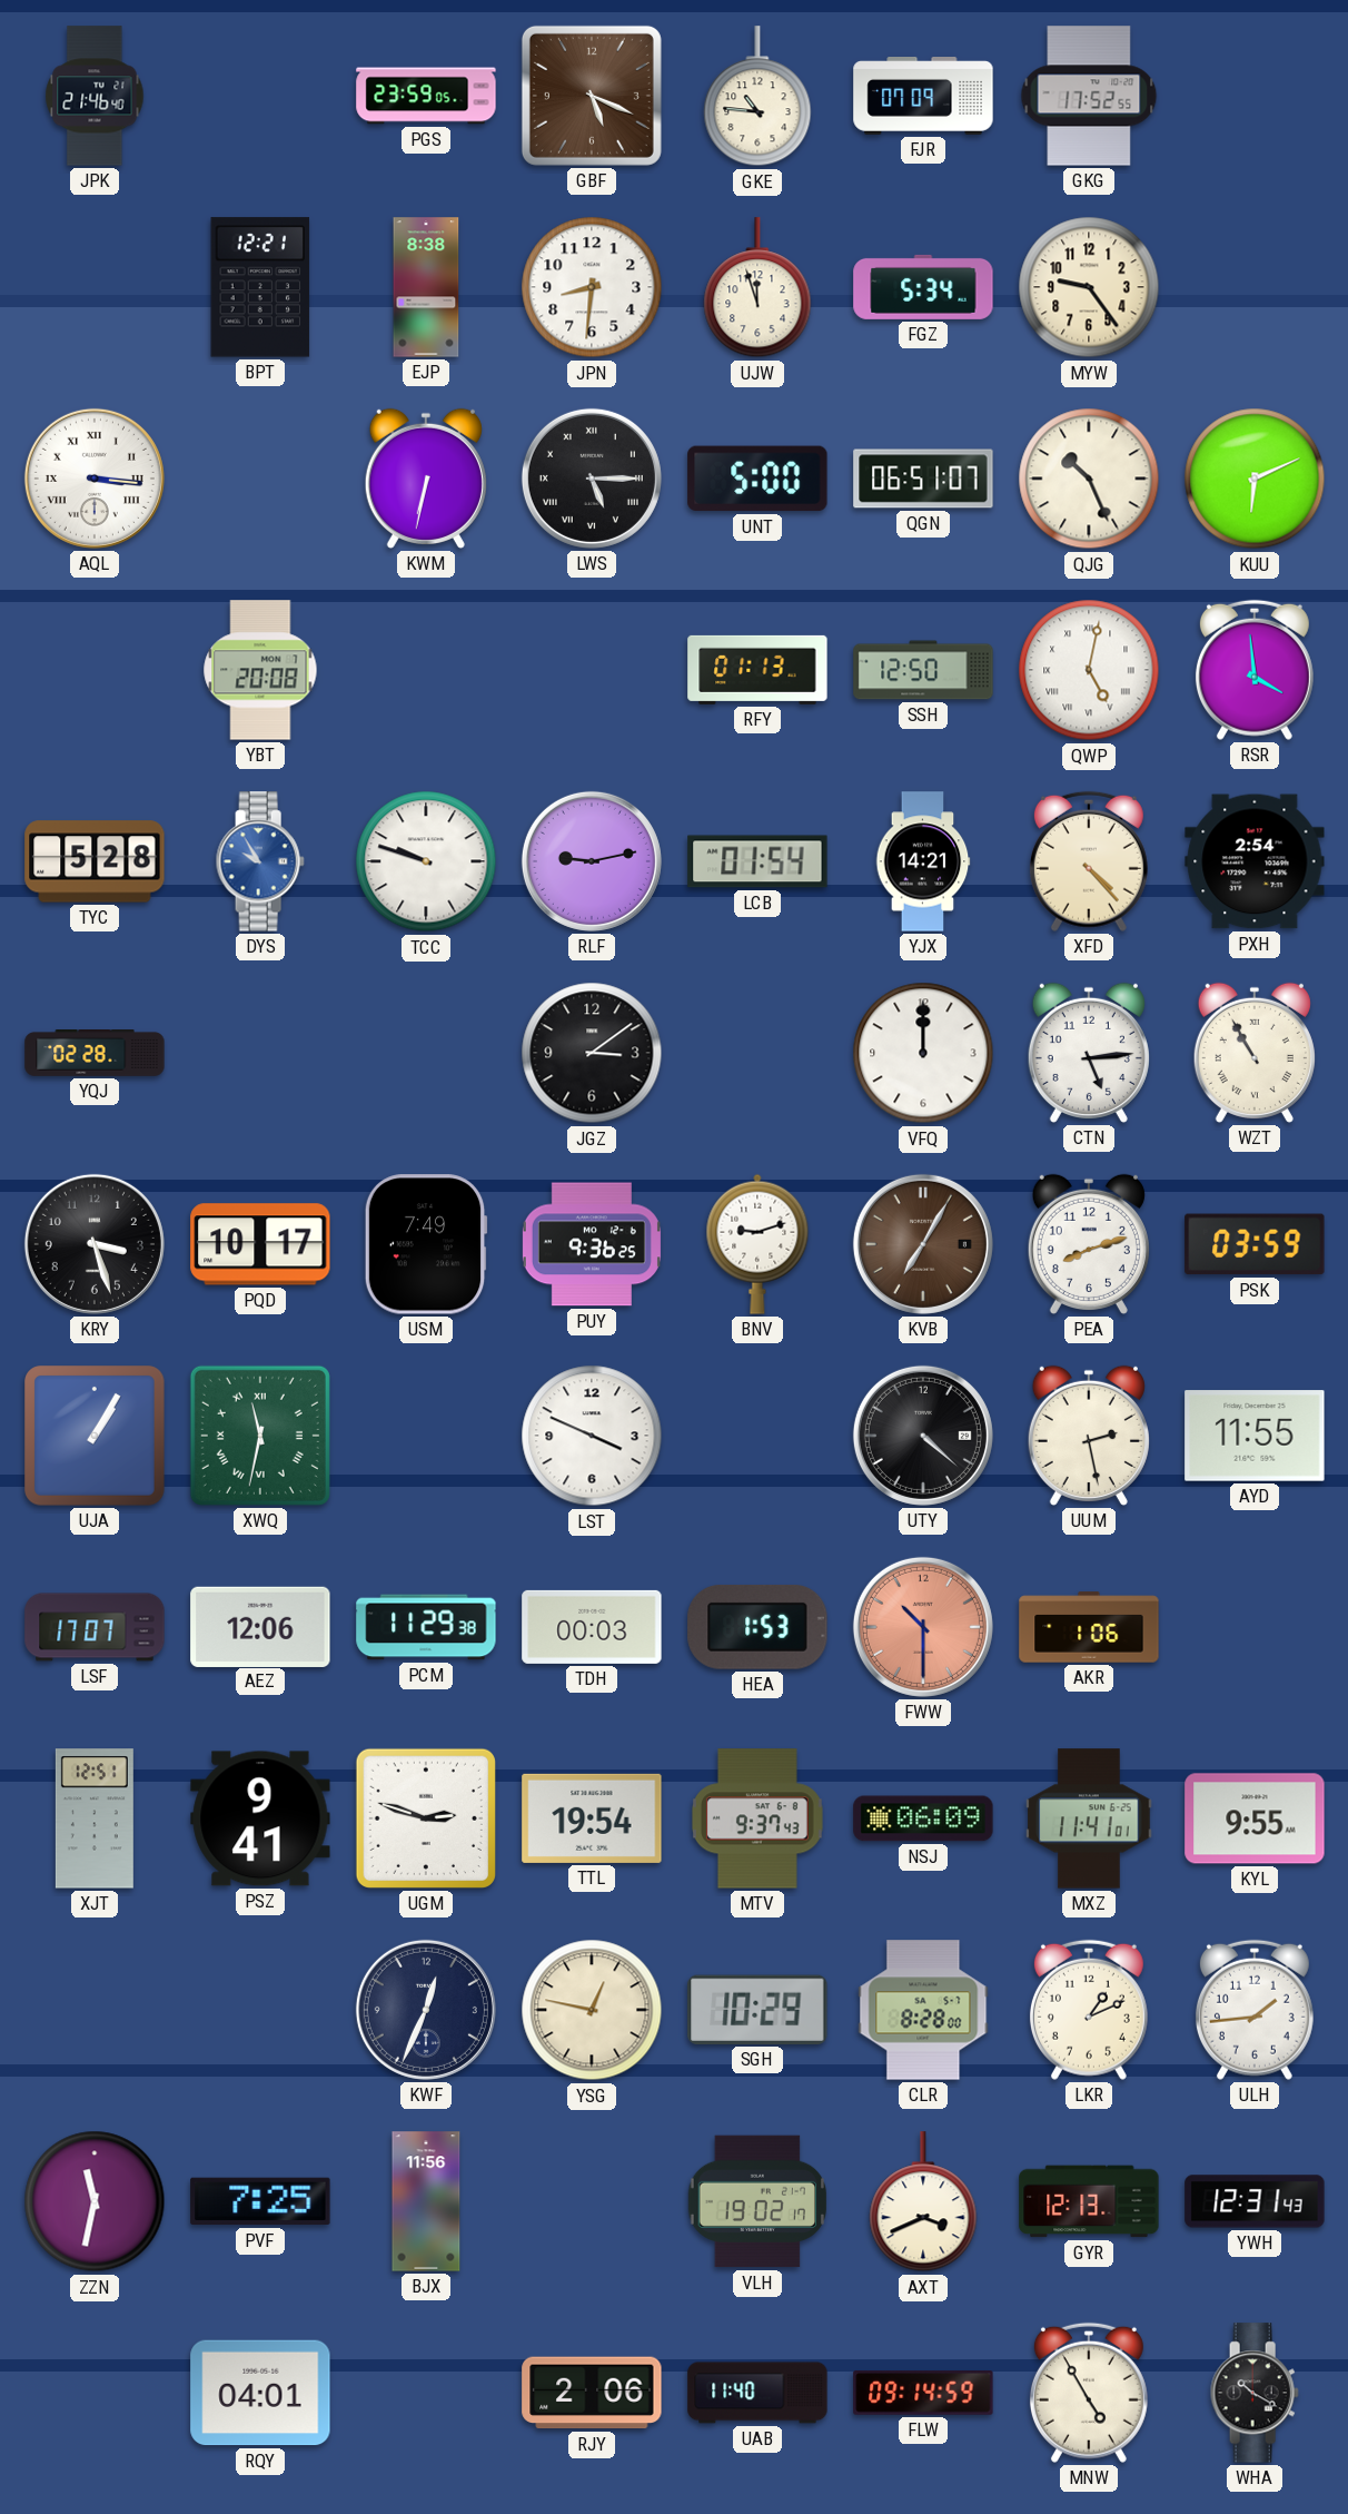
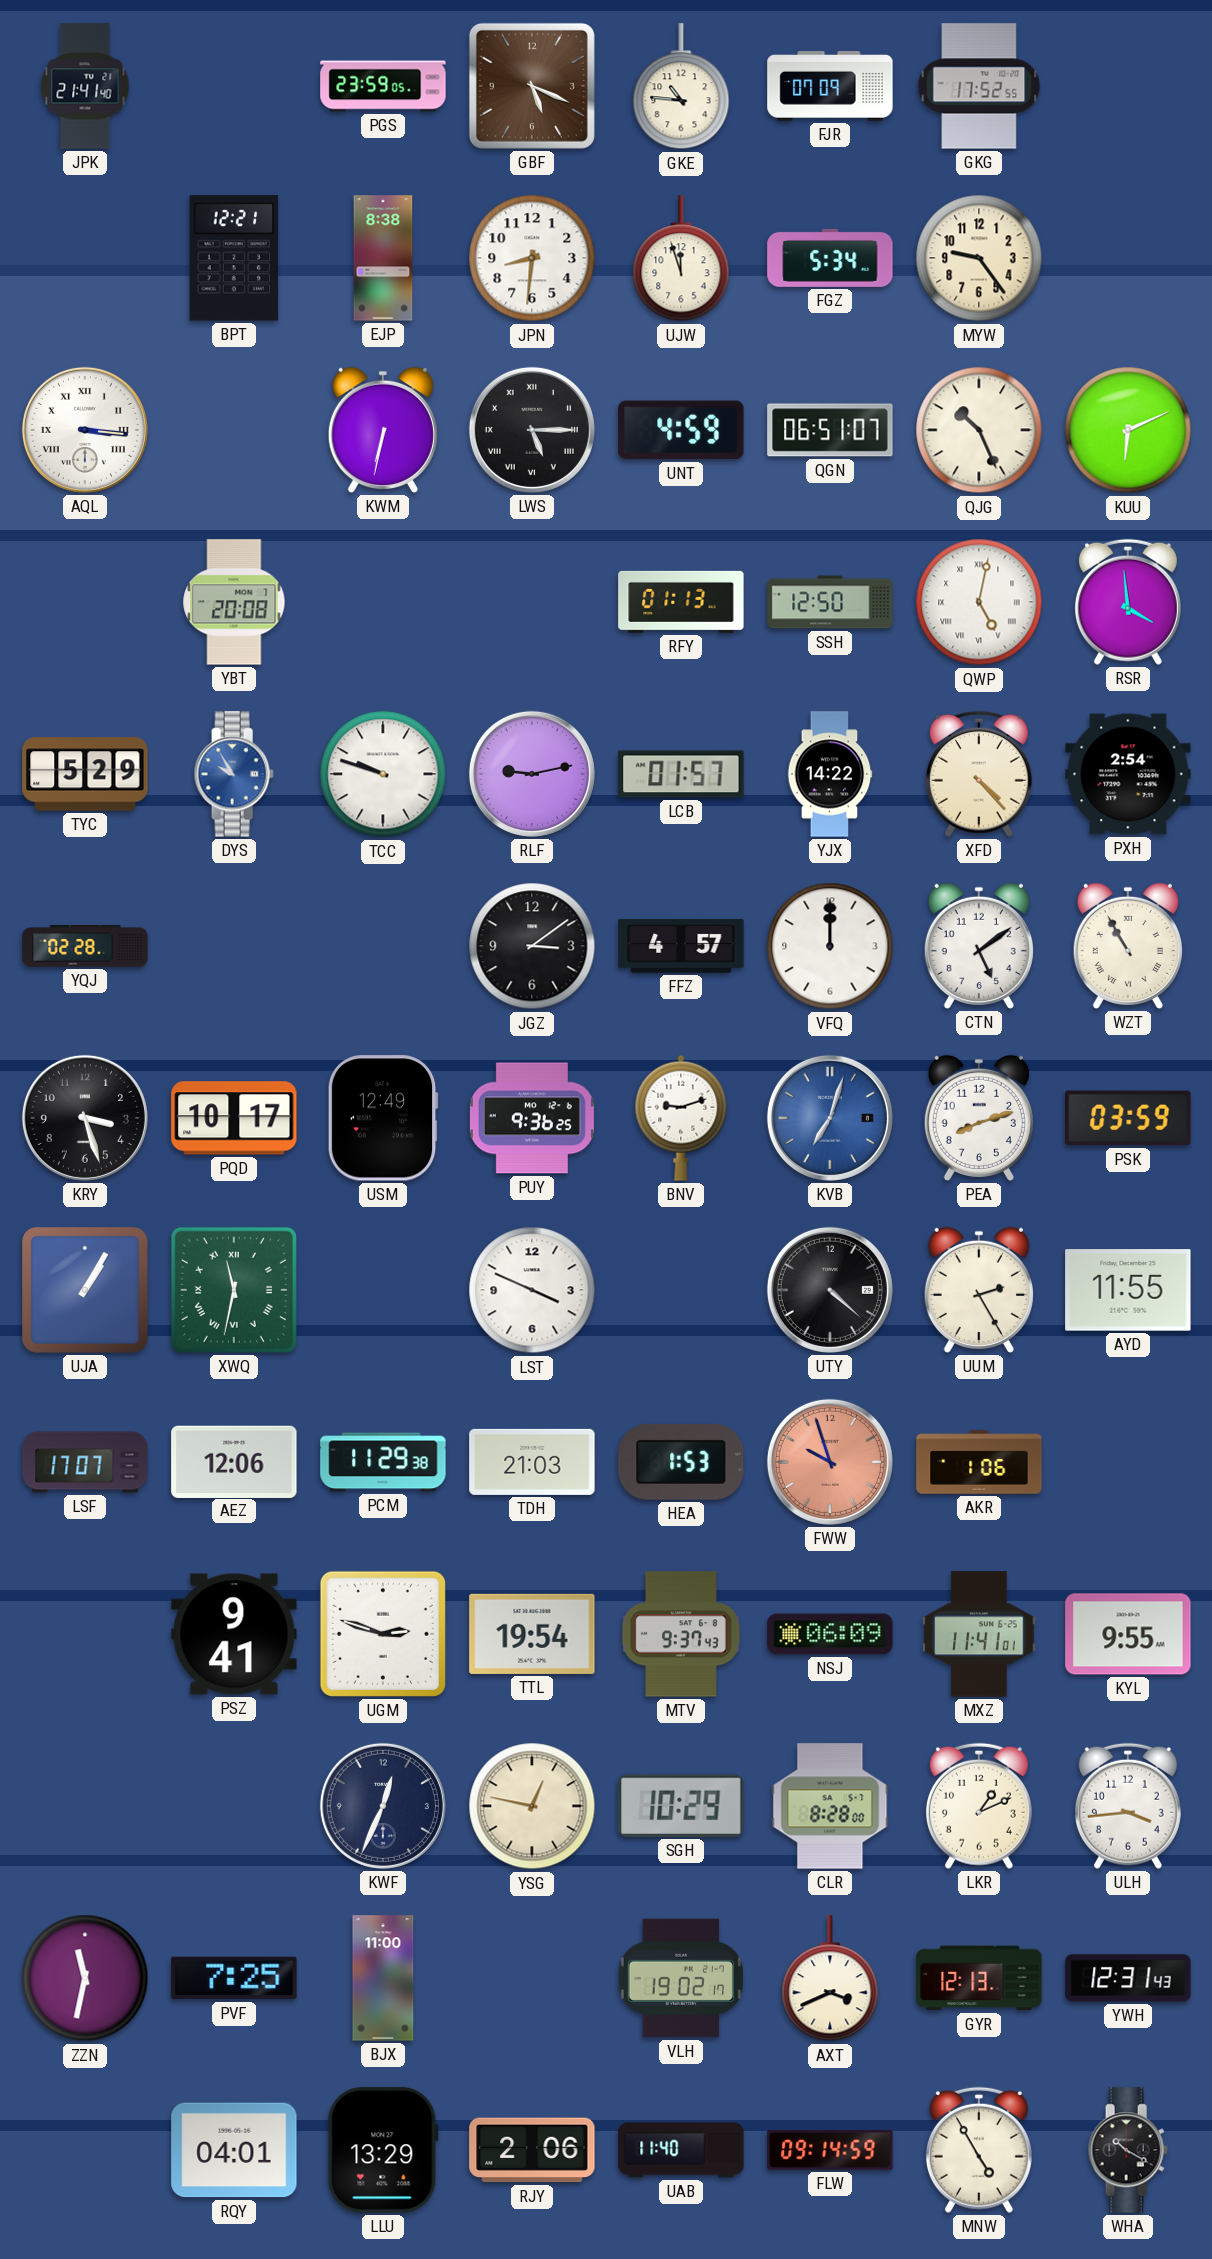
JPK: 21:46 -> 21:41 (85, 86)
UNT: 5:00 -> 4:59 (681, 430)
TYC: 5:28 -> 5:29 (85, 774)
LCB: 01:54 -> 01:57 (681, 774)
YJX: 14:21 -> 14:22 (830, 774)
FFZ: none -> 4:57 (681, 946)
CTN: 5:14 -> 5:09 (979, 946)
USM: 7:49 -> 12:49 (383, 1118)
KVB: 7:05 -> 7:03 (830, 1118)
KVB dial: brown -> blue (830, 1118)
UUM: 2:28 -> 2:25 (979, 1290)
TDH: 00:03 -> 21:03 (532, 1462)
FWW: 10:30 -> 9:57 (830, 1462)
XJT: 12:51 -> none (95, 1818)
ULH: 1:44 -> 3:44 (1128, 1806)
BJX: 11:56 -> 11:00 (383, 1978)
LLU: none -> 13:29 (383, 2150)
